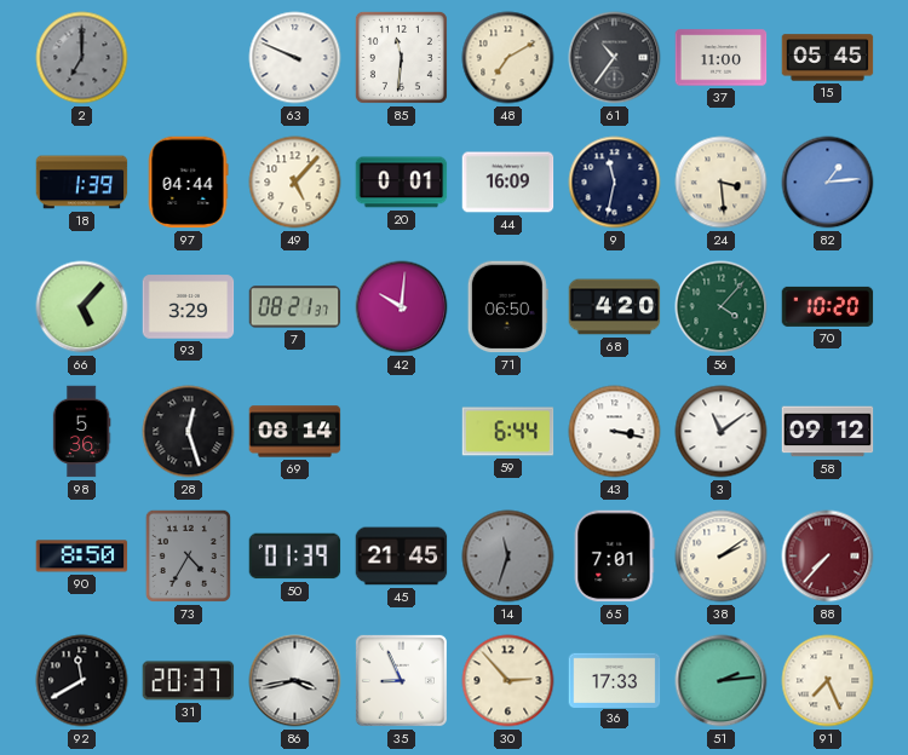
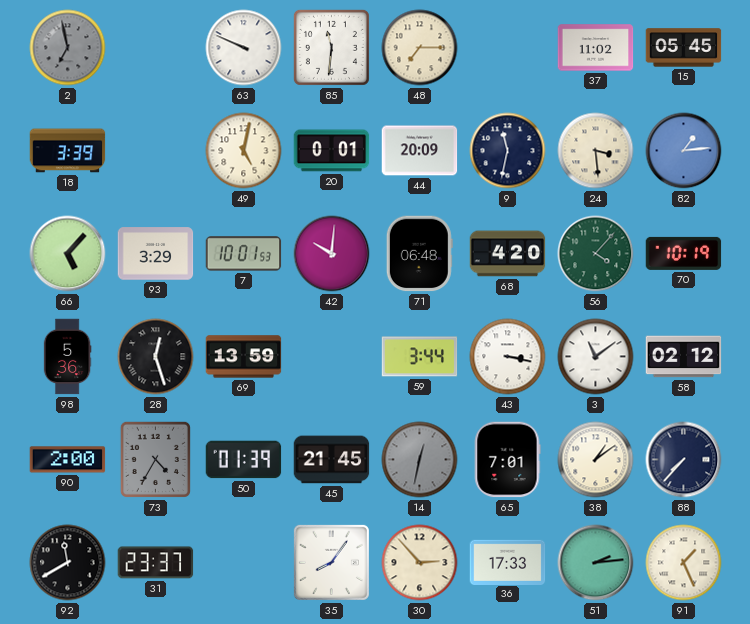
2: 7:00 -> 6:58 (68, 48)
48: 7:10 -> 7:15 (420, 48)
61: 10:36 -> none (615, 58)
37: 11:00 -> 11:02 (596, 48)
18: 1:39 -> 3:39 (68, 151)
97: 04:44 -> none (188, 183)
49: 5:07 -> 5:02 (244, 151)
44: 16:09 -> 20:09 (420, 151)
7: 08:21 -> 10:01 (244, 254)
71: 06:50 -> 06:48 (419, 254)
70: 10:20 -> 10:19 (684, 253)
69: 08:14 -> 13:59 (244, 357)
59: 6:44 -> 3:44 (420, 357)
58: 09:12 -> 02:12 (684, 357)
90: 8:50 -> 2:00 (68, 460)
14: 11:33 -> 12:32 (420, 460)
38: 2:09 -> 1:09 (596, 460)
88 dial: burgundy -> navy (684, 460)
31: 20:37 -> 23:37 (156, 563)
86: 3:43 -> none (295, 681)
35: 8:56 -> 8:06 (331, 562)
91: 7:26 -> 1:26 (684, 563)
